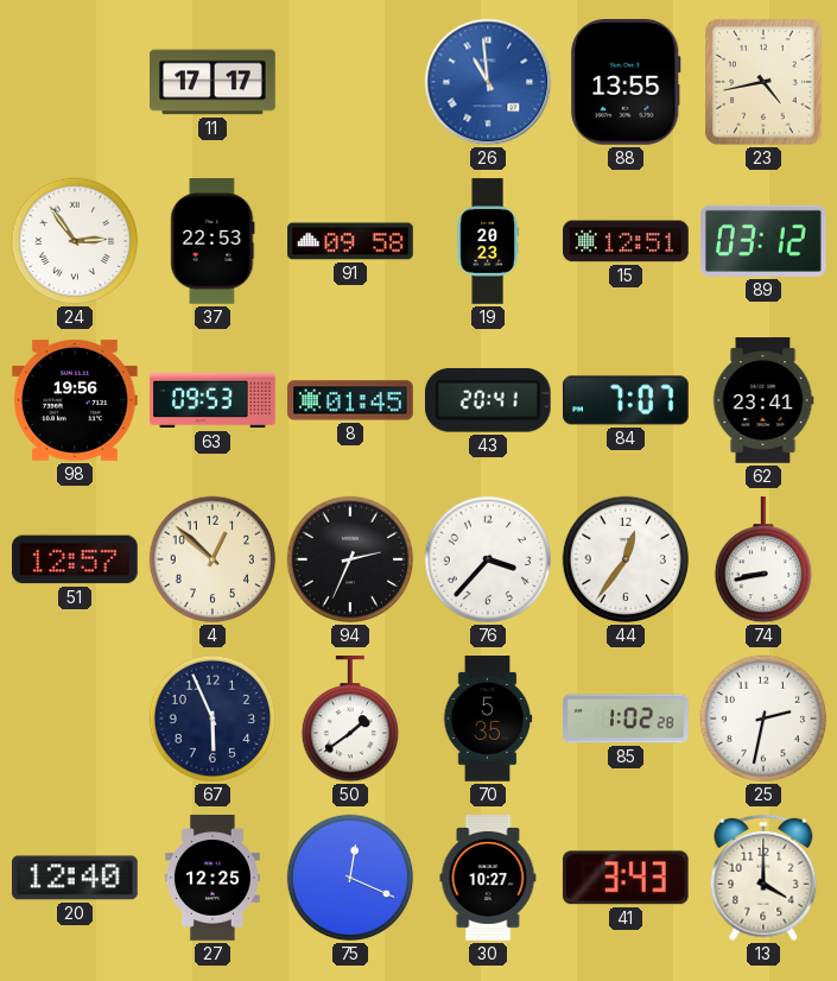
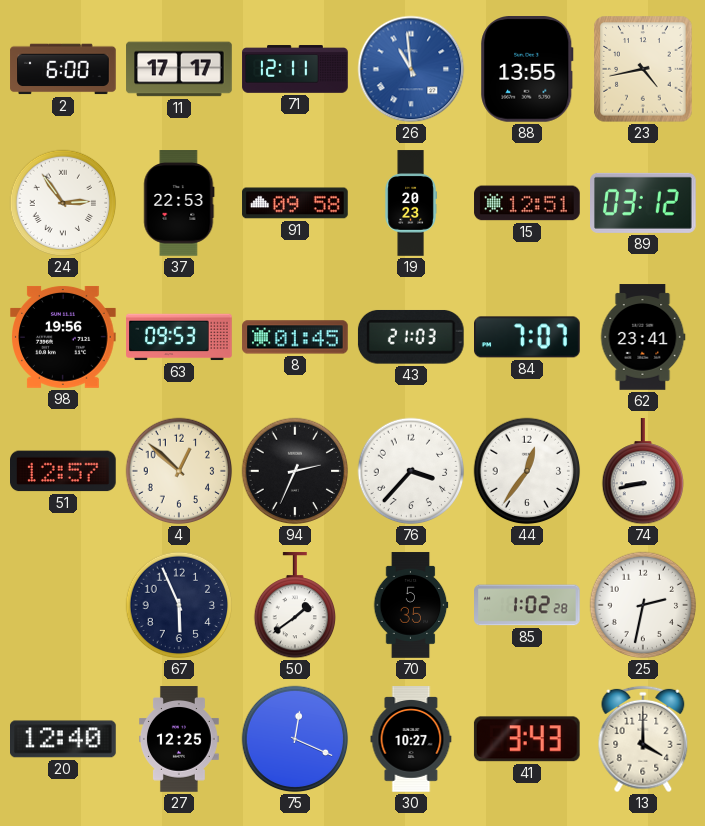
2: none -> 6:00 (63, 69)
71: none -> 12:11 (295, 69)
43: 20:41 -> 21:03 (411, 337)
